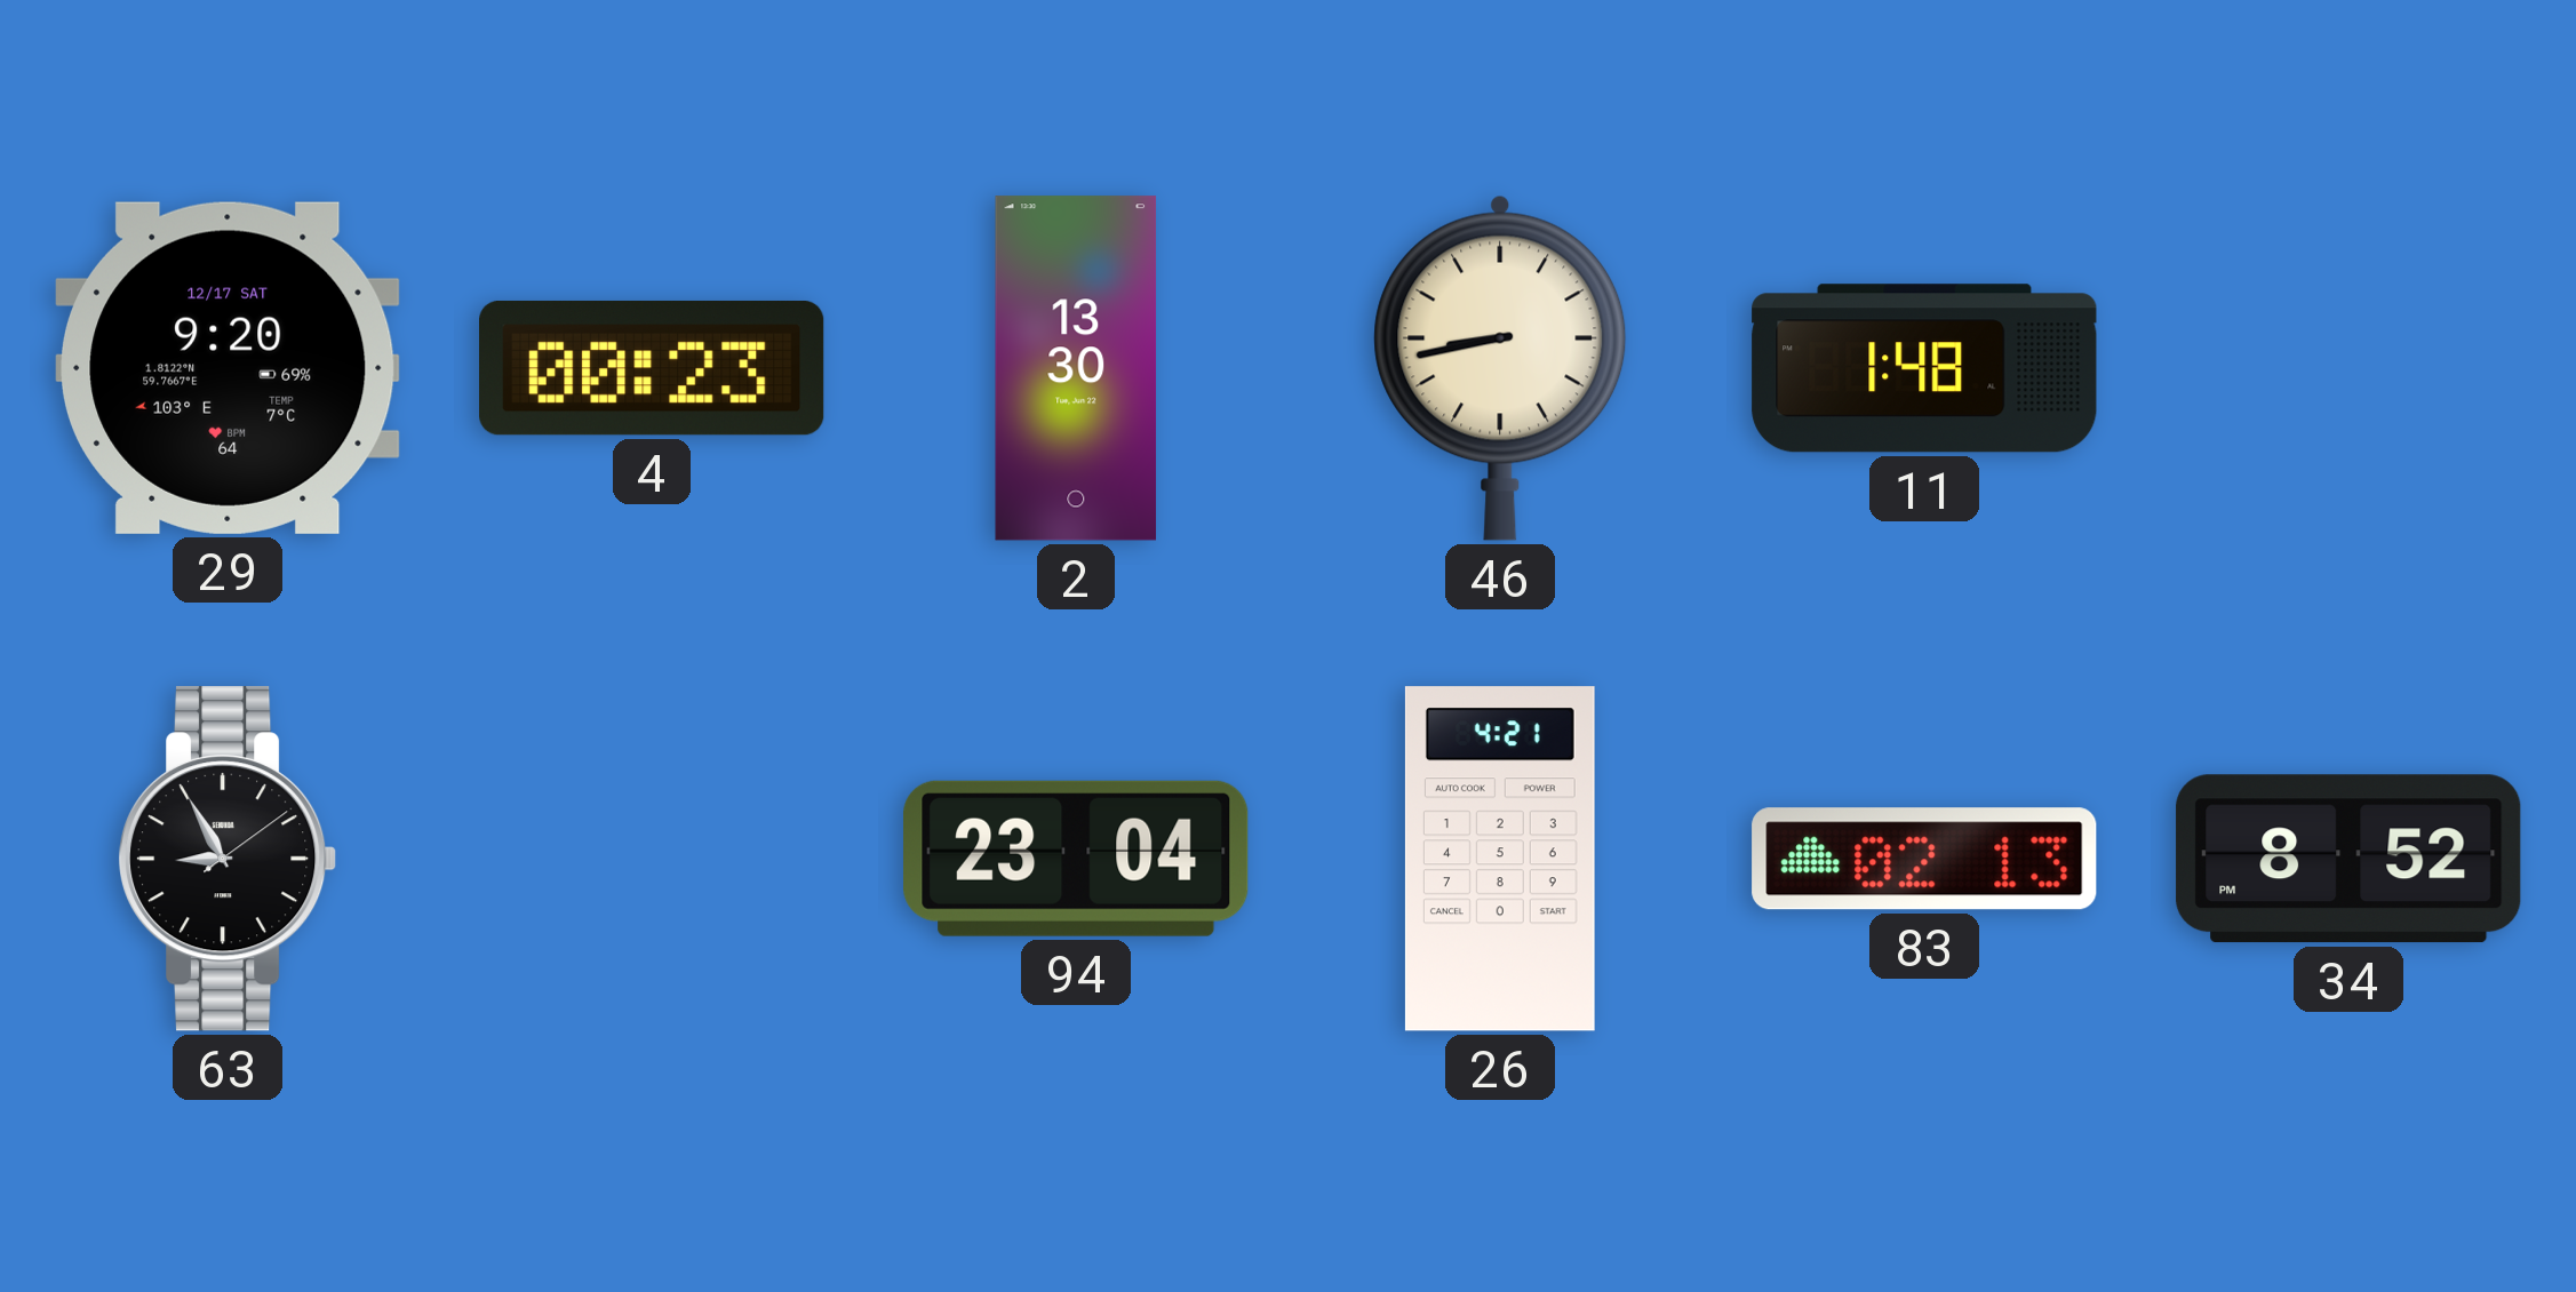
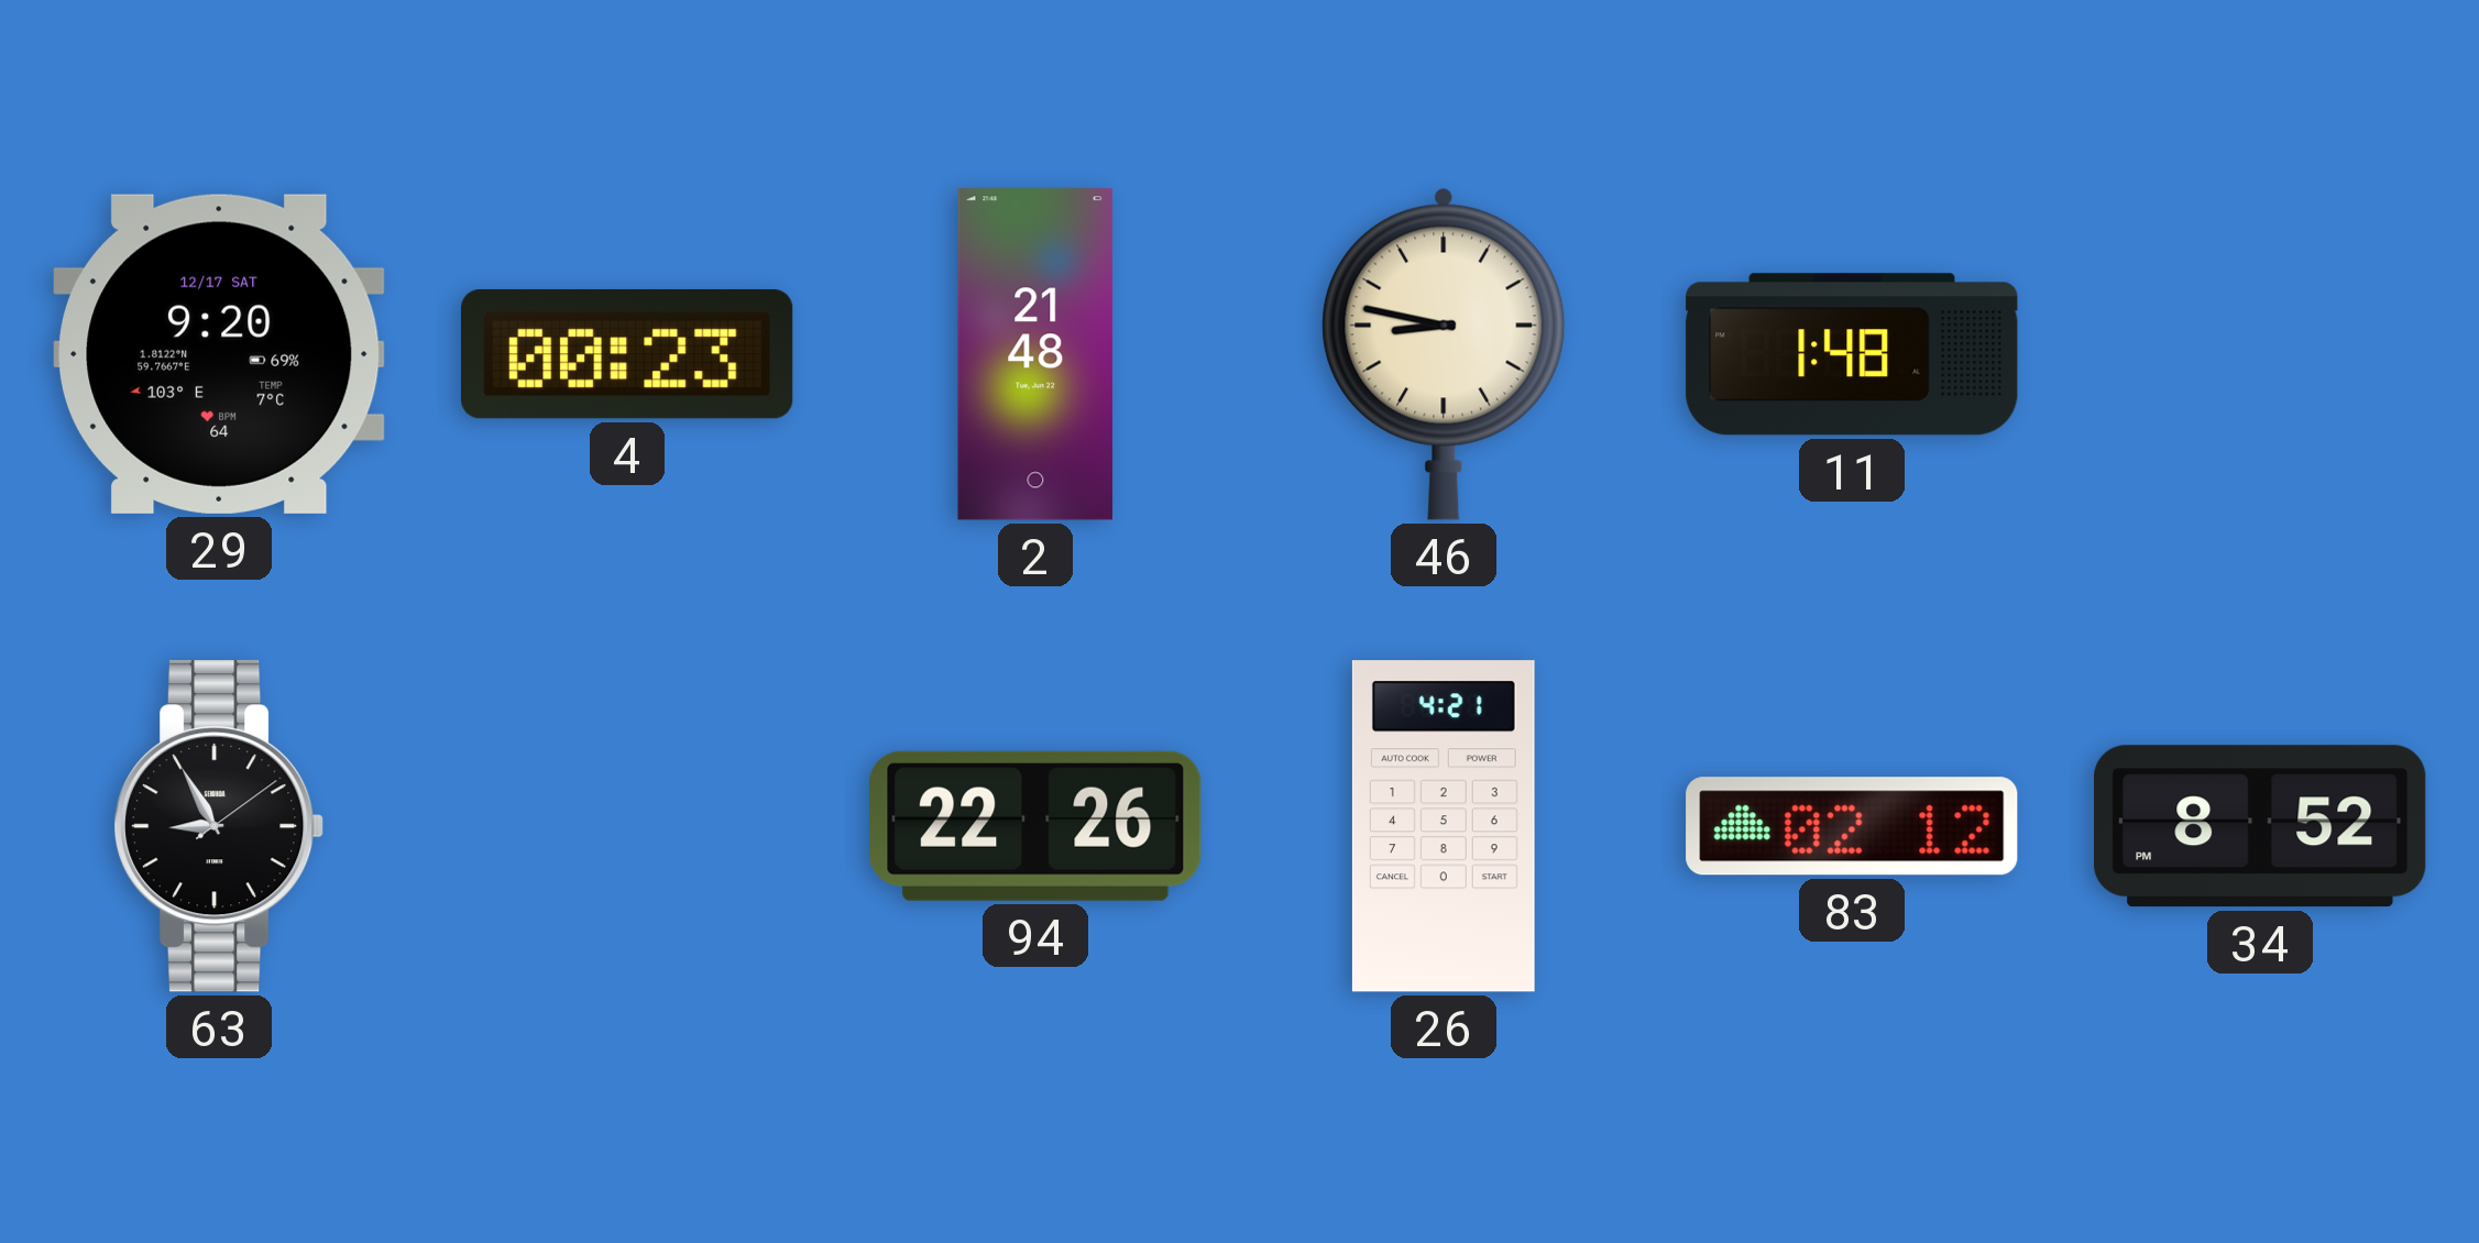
2: 13:30 -> 21:48 (1035, 354)
46: 8:43 -> 8:47 (1444, 354)
94: 23:04 -> 22:26 (1035, 826)
83: 02:13 -> 02:12 (1852, 826)
